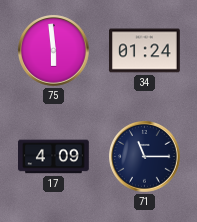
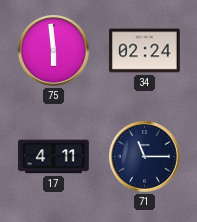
34: 01:24 -> 02:24 (145, 51)
17: 4:09 -> 4:11 (54, 157)
